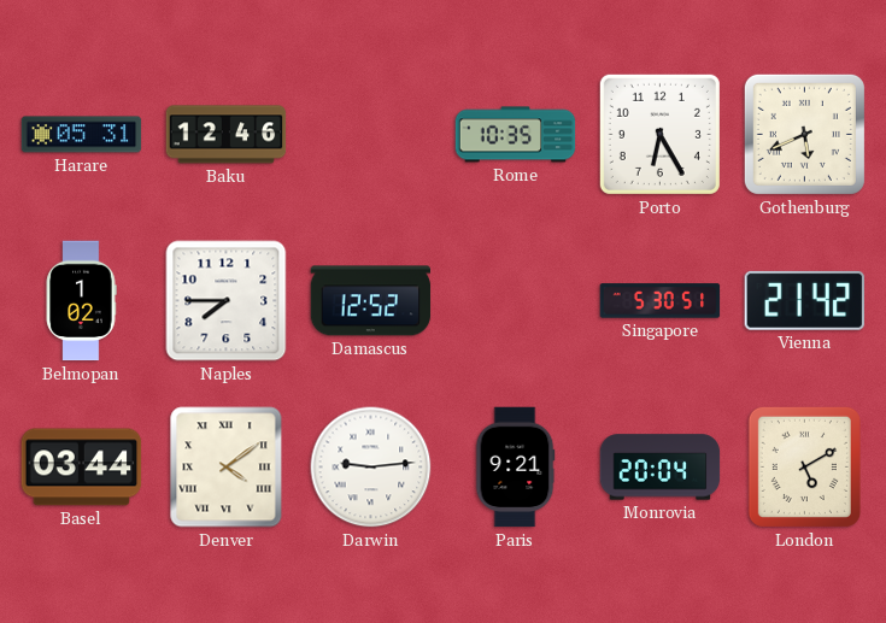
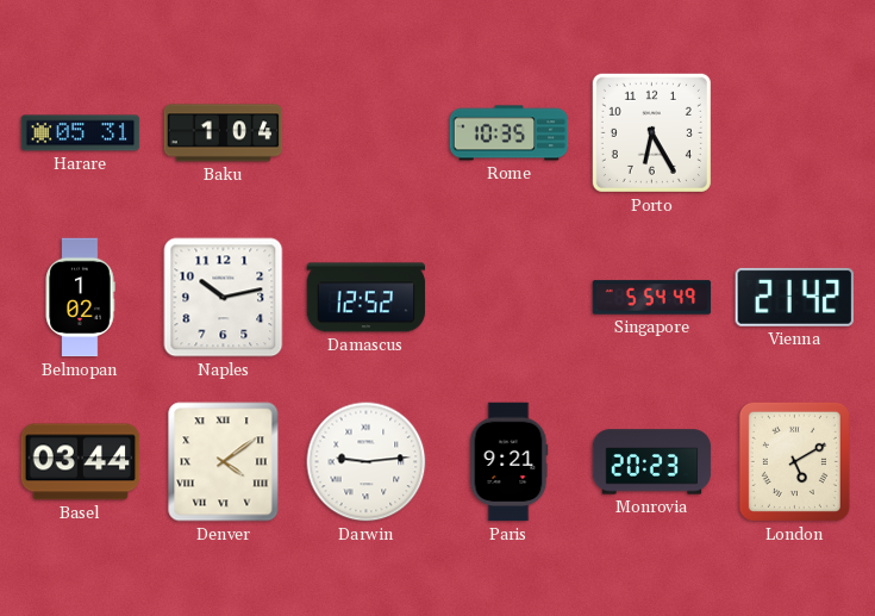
Baku: 12:46 -> 1:04 (224, 133)
Gothenburg: 5:41 -> none (804, 134)
Naples: 7:45 -> 10:13 (224, 298)
Singapore: 5:30 -> 5:54 (652, 298)
Monrovia: 20:04 -> 20:23 (652, 462)
